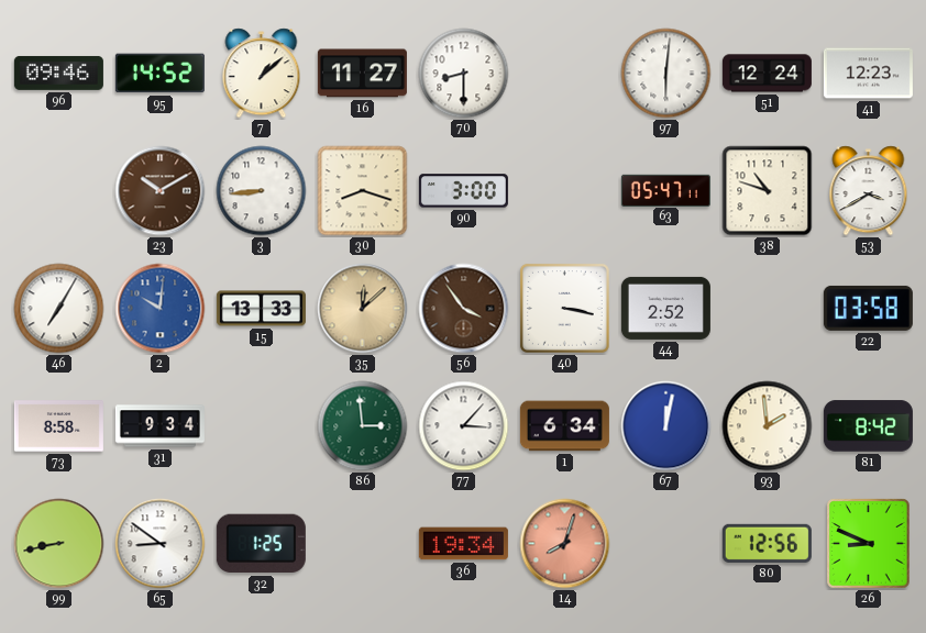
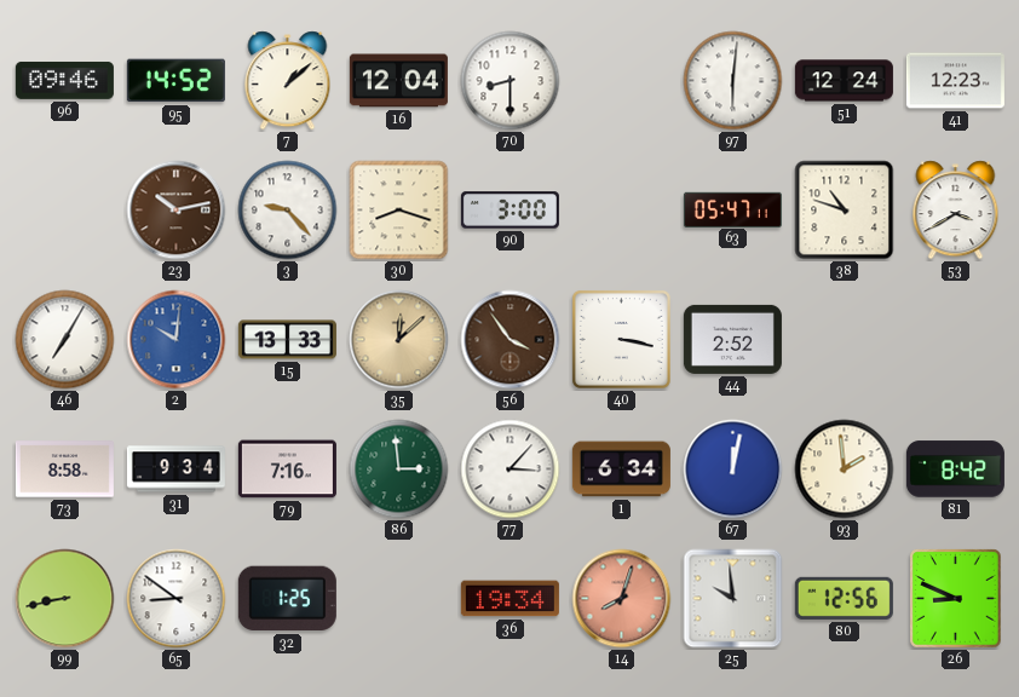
16: 11:27 -> 12:04 (398, 81)
23: 10:10 -> 10:13 (177, 211)
3: 8:44 -> 9:23 (288, 211)
22: 03:58 -> none (868, 308)
79: none -> 7:16 (287, 470)
25: none -> 9:59 (733, 599)
